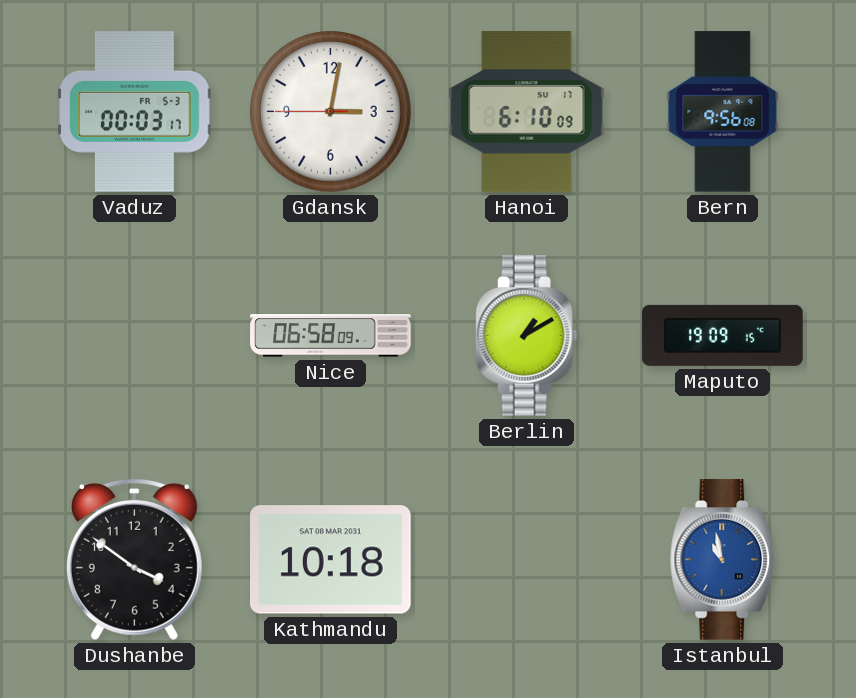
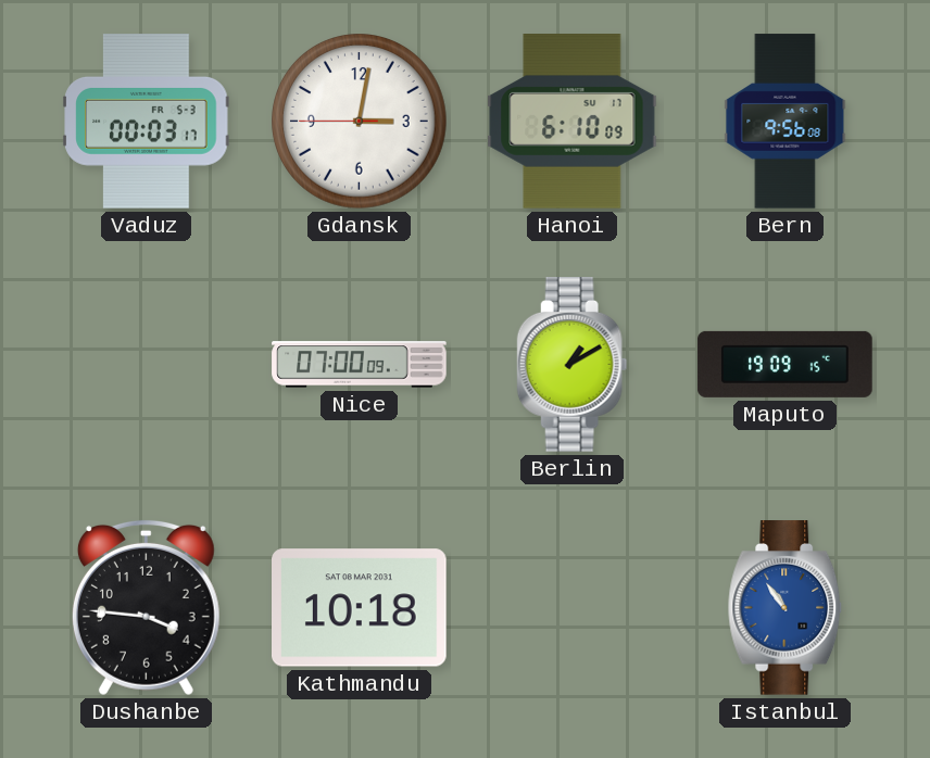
Nice: 06:58 -> 07:00 (360, 365)
Dushanbe: 3:51 -> 3:46 (146, 607)
Istanbul: 10:58 -> 10:54 (786, 608)
